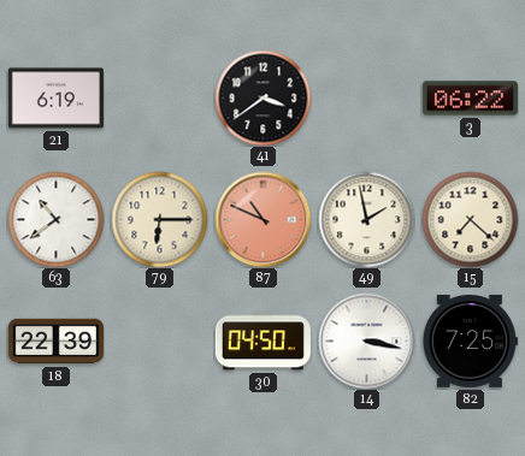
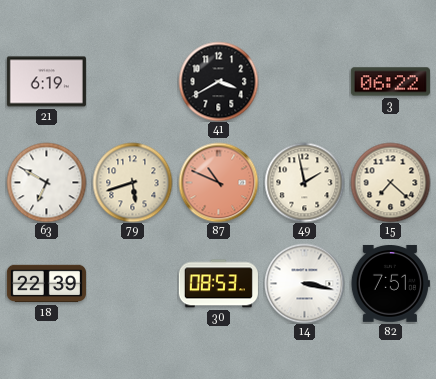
41: 3:39 -> 3:40 (218, 81)
63: 10:39 -> 6:50 (46, 182)
79: 6:15 -> 5:42 (132, 182)
30: 04:50 -> 08:53 (218, 284)
82: 7:25 -> 7:51 (390, 283)
